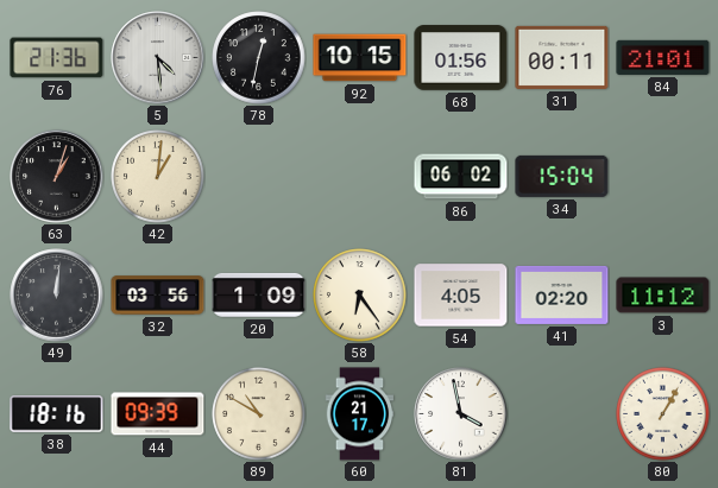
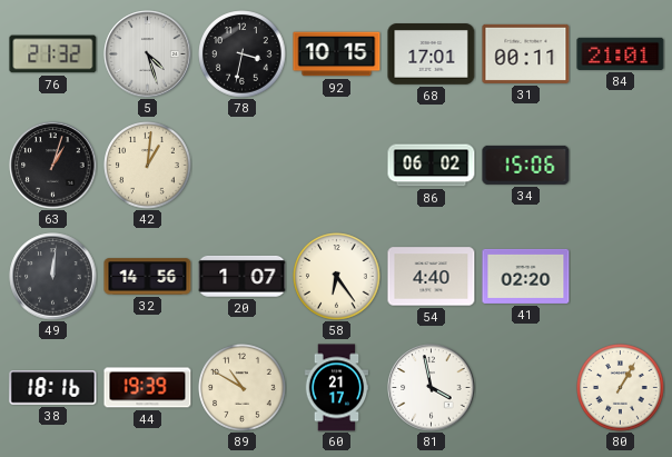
76: 21:36 -> 21:32 (53, 54)
5: 4:29 -> 4:27 (148, 54)
78: 12:32 -> 3:32 (243, 54)
68: 01:56 -> 17:01 (432, 54)
34: 15:04 -> 15:06 (526, 165)
32: 03:56 -> 14:56 (148, 277)
20: 1:09 -> 1:07 (243, 276)
54: 4:05 -> 4:40 (432, 277)
3: 11:12 -> none (663, 296)
44: 09:39 -> 19:39 (148, 388)
